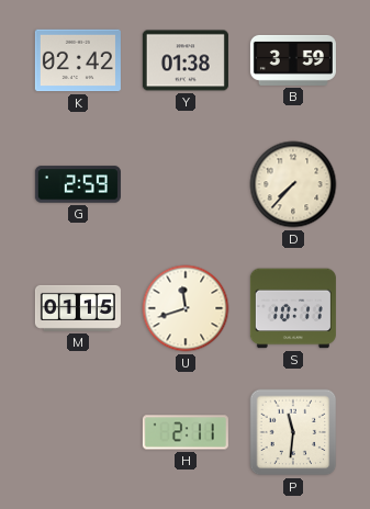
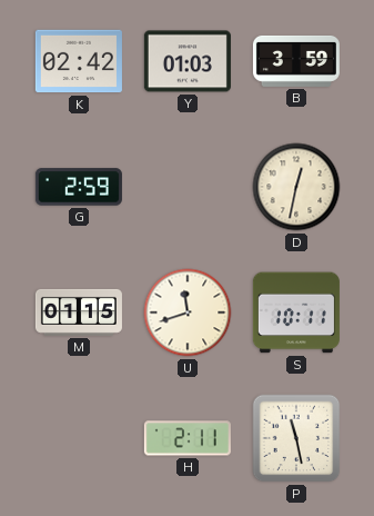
Y: 01:38 -> 01:03 (188, 61)
D: 7:37 -> 12:32 (296, 187)
P: 11:31 -> 11:28 (296, 438)
